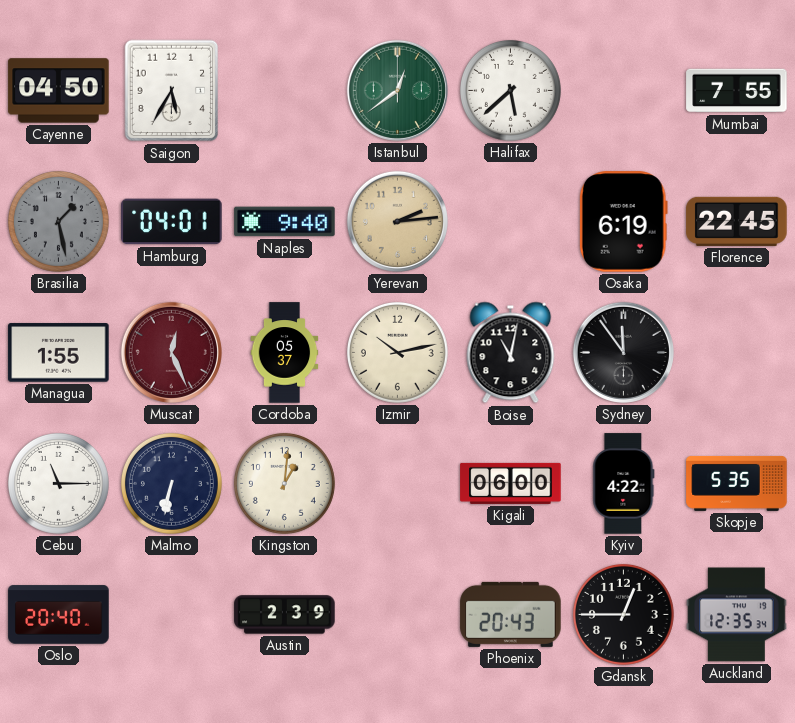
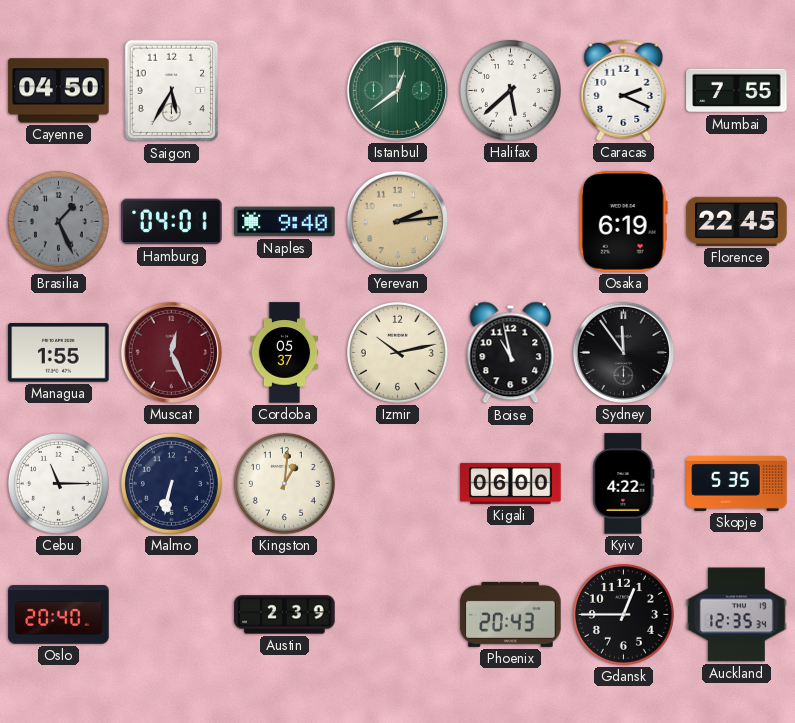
Caracas: none -> 2:19 (624, 90)
Brasilia: 1:28 -> 1:26 (58, 221)
Boise: 11:02 -> 10:58 (511, 353)
